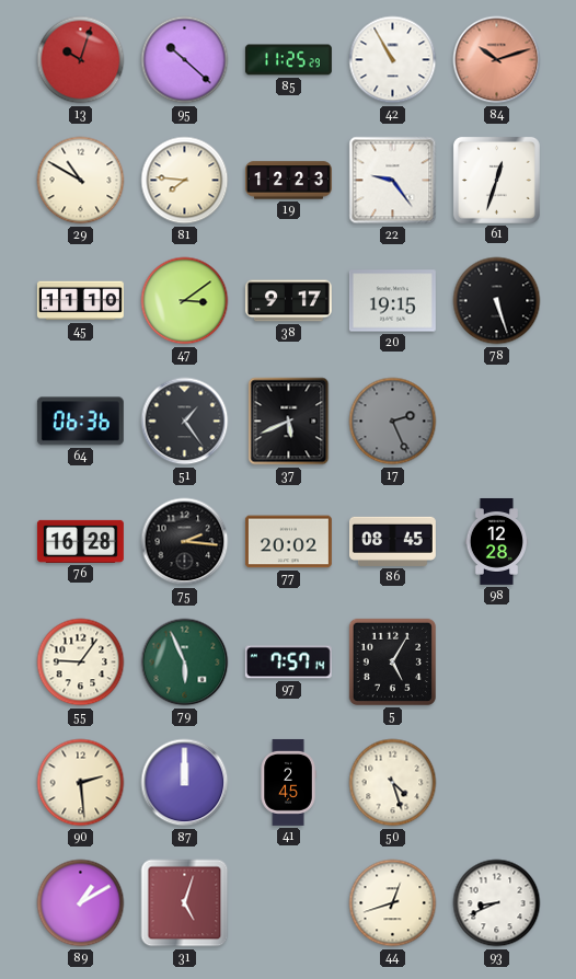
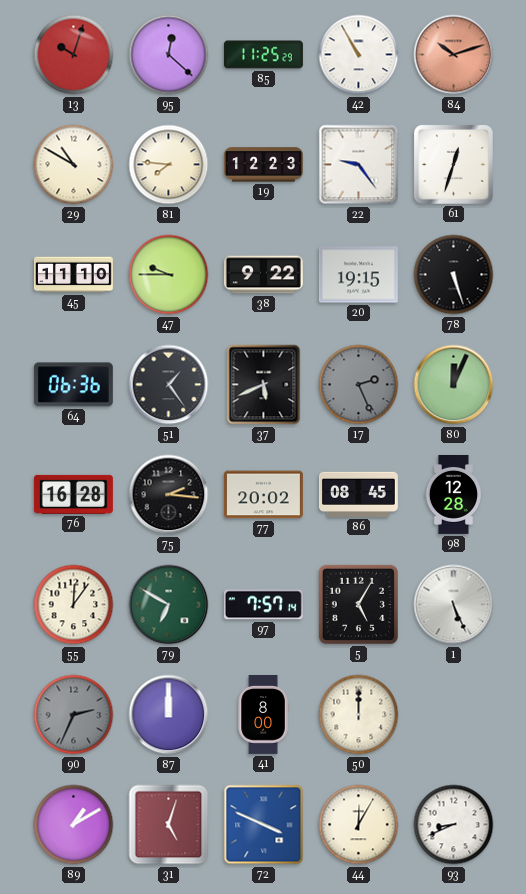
95: 10:22 -> 12:22 (169, 55)
47: 3:09 -> 9:45 (169, 275)
38: 9:17 -> 9:22 (263, 275)
80: none -> 12:04 (454, 385)
55: 9:06 -> 12:06 (74, 605)
79: 5:56 -> 6:50 (169, 605)
1: none -> 5:26 (454, 605)
90: 2:29 -> 2:34 (74, 715)
90 dial: cream -> grey (74, 715)
41: 2:45 -> 8:00 (263, 714)
50: 4:27 -> 12:00 (359, 715)
72: none -> 3:49 (264, 825)
44: 12:42 -> 12:05 (359, 825)
